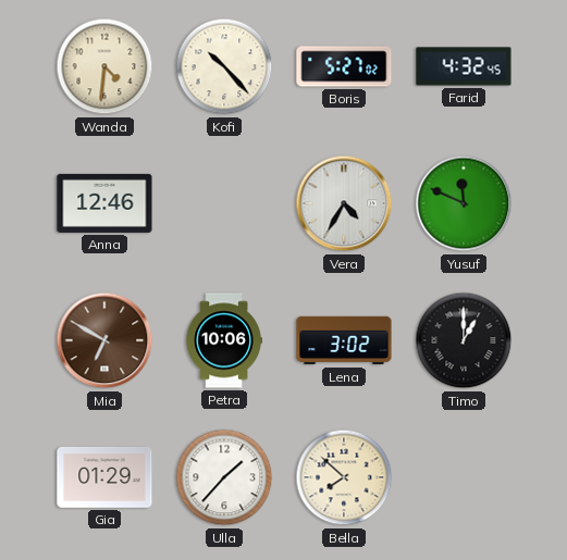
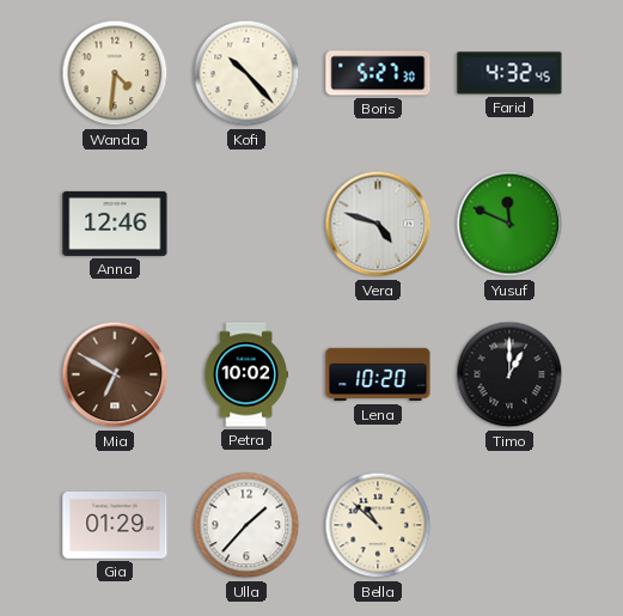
Boris: 5:27:02 -> 5:27:30 (378, 73)
Vera: 4:35 -> 4:48 (378, 224)
Petra: 10:06 -> 10:02 (246, 374)
Lena: 3:02 -> 10:20 (378, 374)
Bella: 7:52 -> 10:52 (378, 525)
